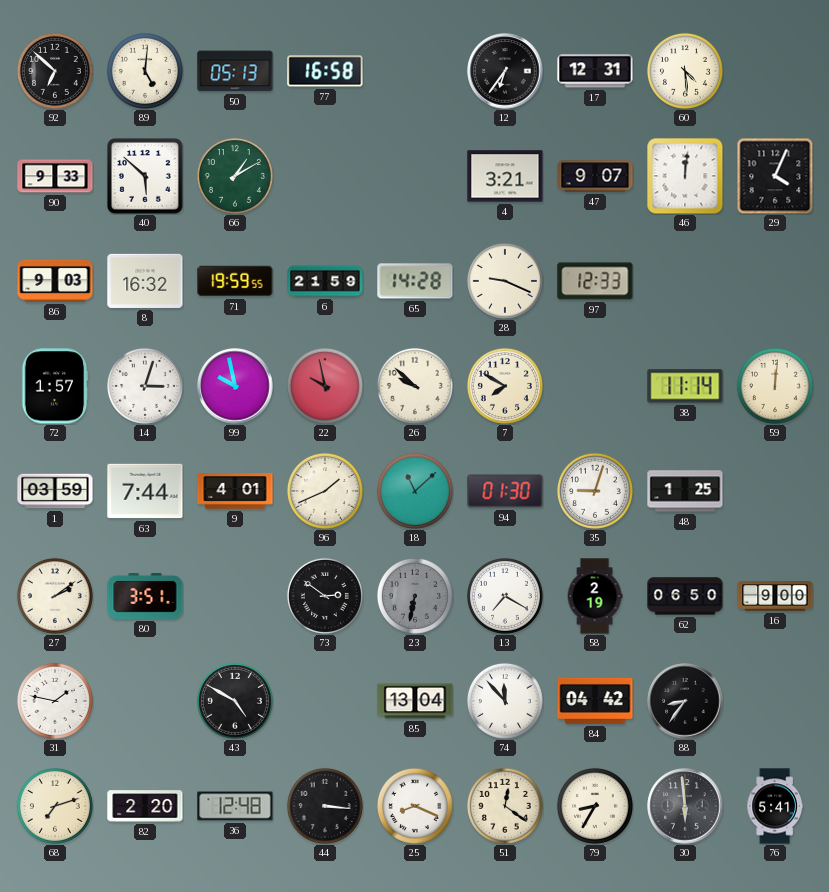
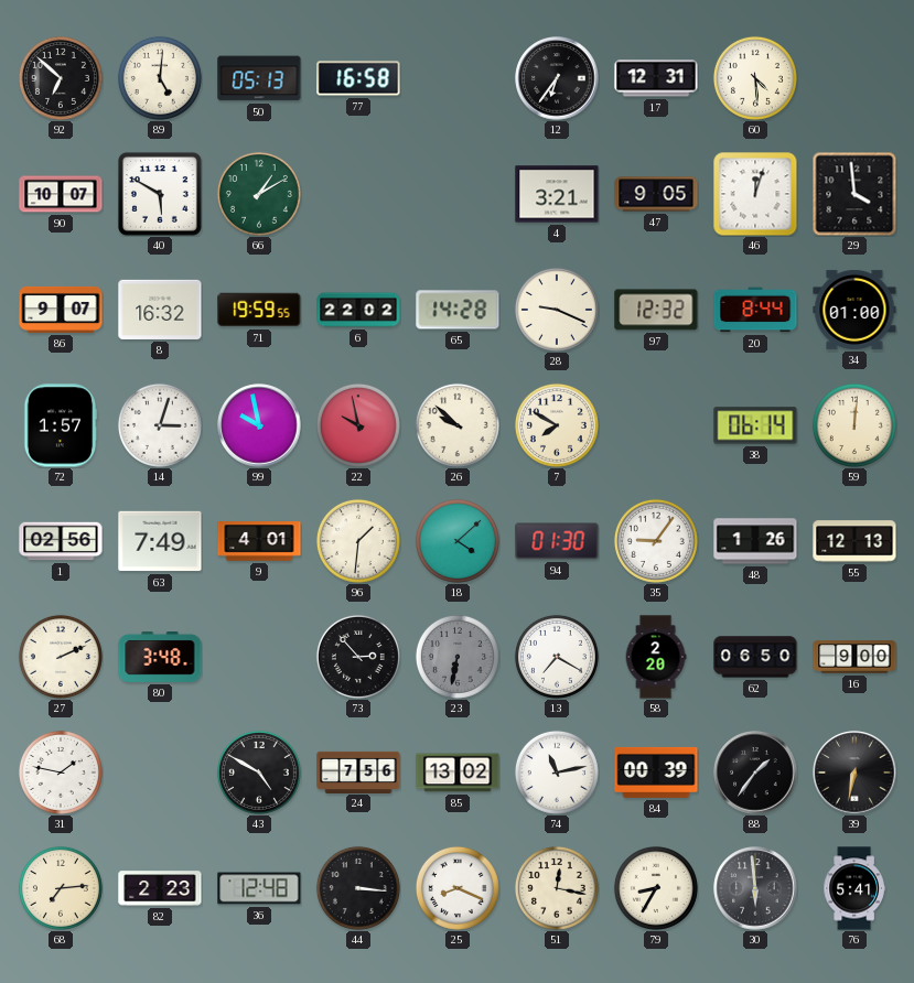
90: 9:33 -> 10:07 (61, 194)
40: 5:52 -> 5:50 (160, 194)
47: 9:07 -> 9:05 (656, 194)
46: 12:01 -> 12:03 (755, 194)
29: 4:04 -> 3:59 (854, 194)
86: 9:03 -> 9:07 (61, 310)
6: 21:59 -> 22:02 (358, 310)
97: 12:33 -> 12:32 (656, 310)
20: none -> 8:44 (755, 310)
34: none -> 01:00 (854, 310)
38: 11:14 -> 06:14 (755, 425)
1: 03:59 -> 02:56 (61, 541)
63: 7:44 -> 7:49 (160, 541)
96: 1:41 -> 1:31 (358, 541)
18: 11:08 -> 4:08 (458, 541)
35: 9:03 -> 9:06 (656, 541)
48: 1:25 -> 1:26 (755, 541)
55: none -> 12:13 (854, 541)
27: 2:09 -> 2:11 (61, 657)
80: 3:51 -> 3:48 (160, 658)
73: 2:51 -> 2:53 (358, 657)
58: 2:19 -> 2:20 (656, 657)
24: none -> 7:56 (358, 771)
85: 13:04 -> 13:02 (458, 773)
74: 11:53 -> 11:13 (557, 773)
84: 04:42 -> 00:39 (656, 773)
88: 8:36 -> 1:36 (755, 773)
39: none -> 6:32 (854, 773)
68: 7:12 -> 7:14 (61, 888)
82: 2:20 -> 2:23 (160, 888)
51: 12:21 -> 12:17 (557, 888)
